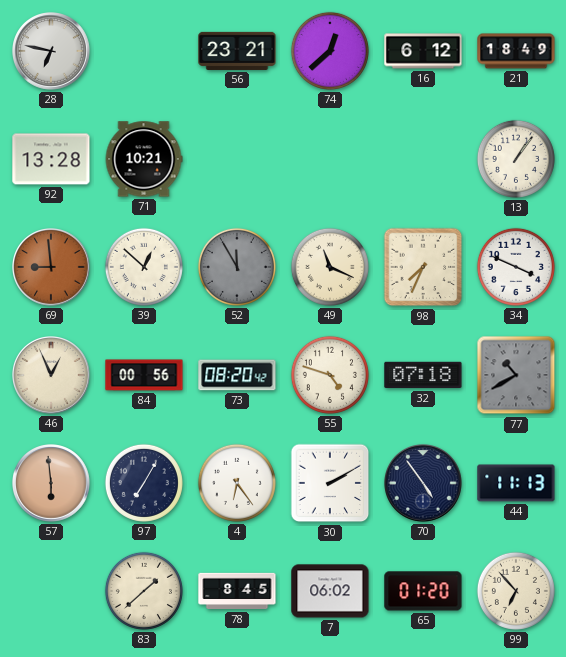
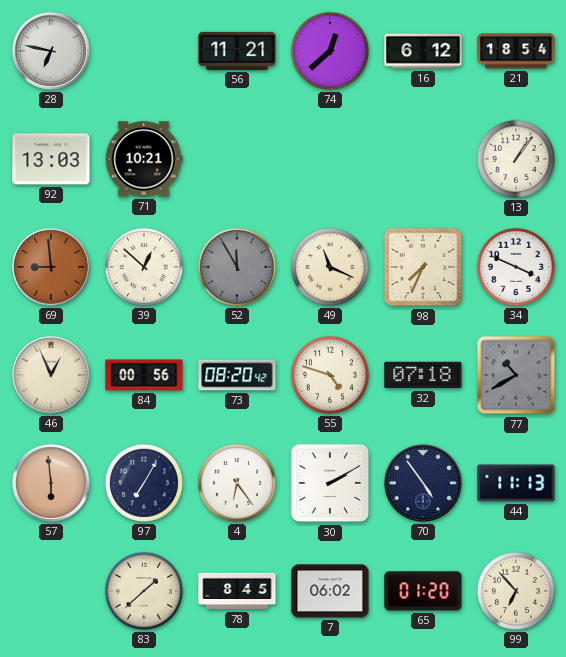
56: 23:21 -> 11:21 (237, 51)
21: 18:49 -> 18:54 (516, 51)
92: 13:28 -> 13:03 (51, 159)
